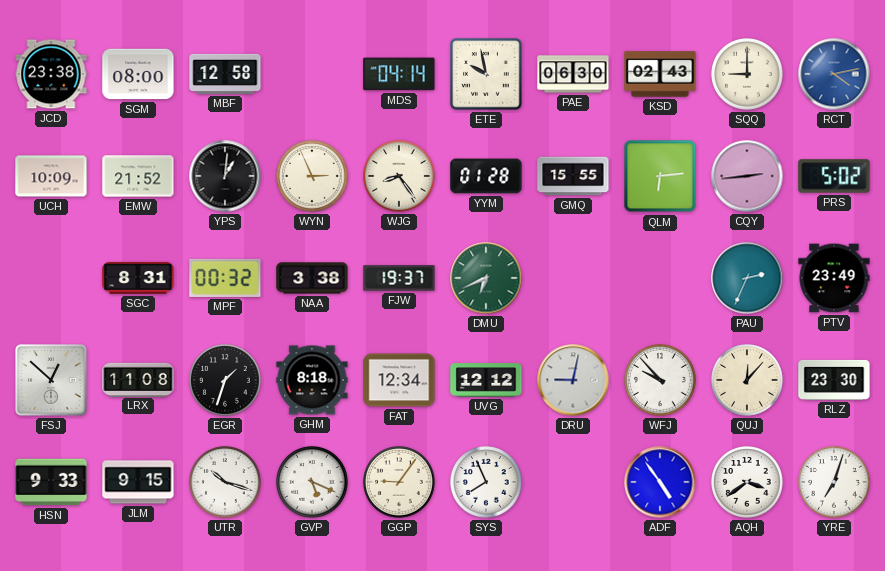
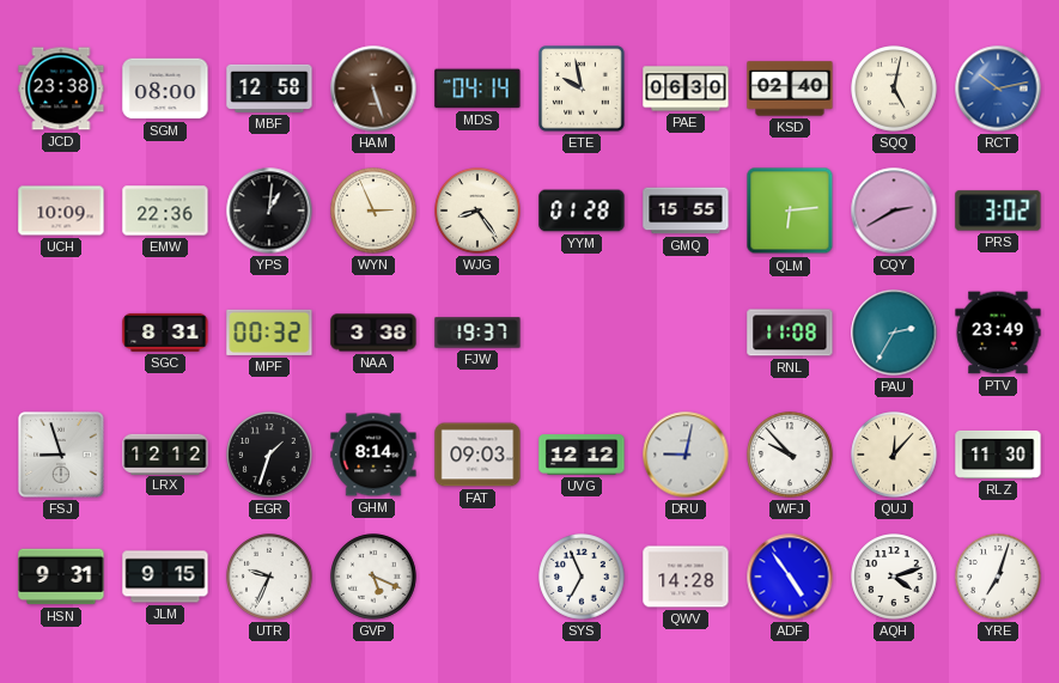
HAM: none -> 5:27 (373, 89)
KSD: 02:43 -> 02:40 (790, 89)
SQQ: 9:00 -> 5:02 (894, 89)
RCT: 4:13 -> 10:13 (998, 89)
EMW: 21:52 -> 22:36 (165, 211)
CQY: 2:44 -> 2:40 (894, 211)
PRS: 5:02 -> 3:02 (998, 211)
DMU: 6:41 -> none (486, 278)
RNL: none -> 11:08 (790, 333)
PAU: 2:34 -> 2:35 (894, 333)
FSJ: 12:52 -> 8:57 (61, 455)
LRX: 11:08 -> 12:12 (165, 453)
GHM: 8:18 -> 8:14 (373, 455)
FAT: 12:34 -> 09:03 (477, 455)
RLZ: 23:30 -> 11:30 (998, 455)
HSN: 9:33 -> 9:31 (61, 577)
UTR: 10:18 -> 9:34 (269, 577)
GGP: 9:06 -> none (399, 482)
SYS: 7:56 -> 6:56 (582, 577)
QWV: none -> 14:28 (686, 577)
AQH: 3:39 -> 4:12 (894, 577)
